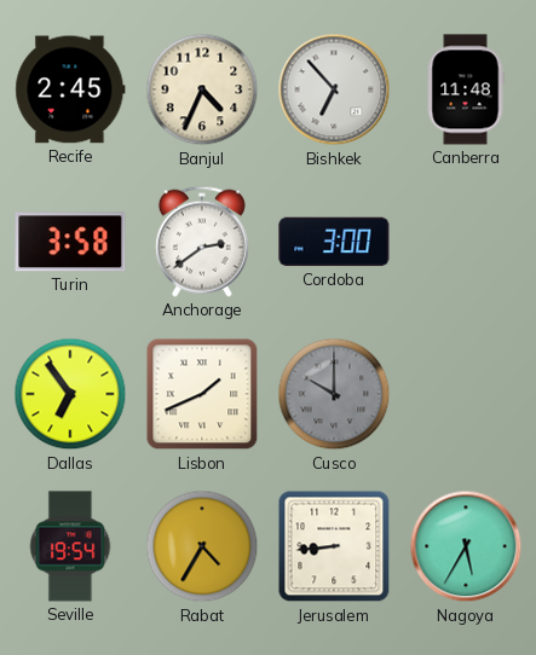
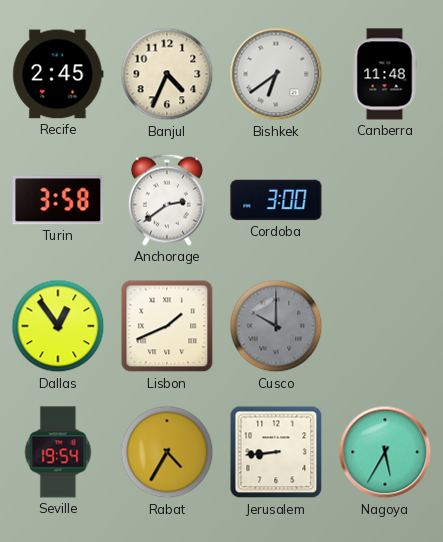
Bishkek: 6:53 -> 6:39 (276, 74)
Dallas: 6:54 -> 12:54 (58, 326)
